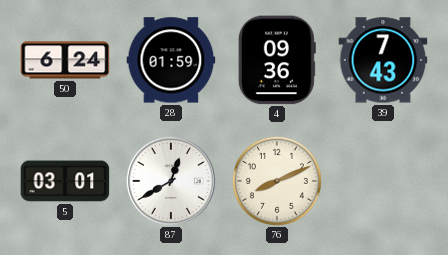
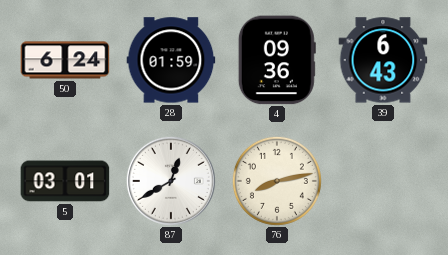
39: 7:43 -> 6:43 (383, 60)
76: 8:11 -> 8:13 (277, 181)
